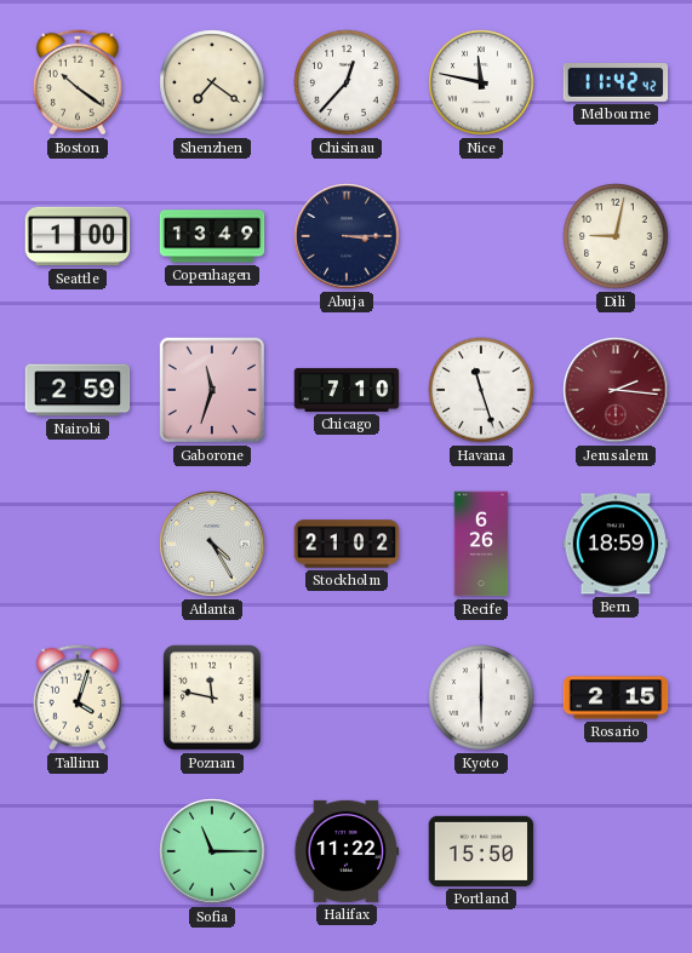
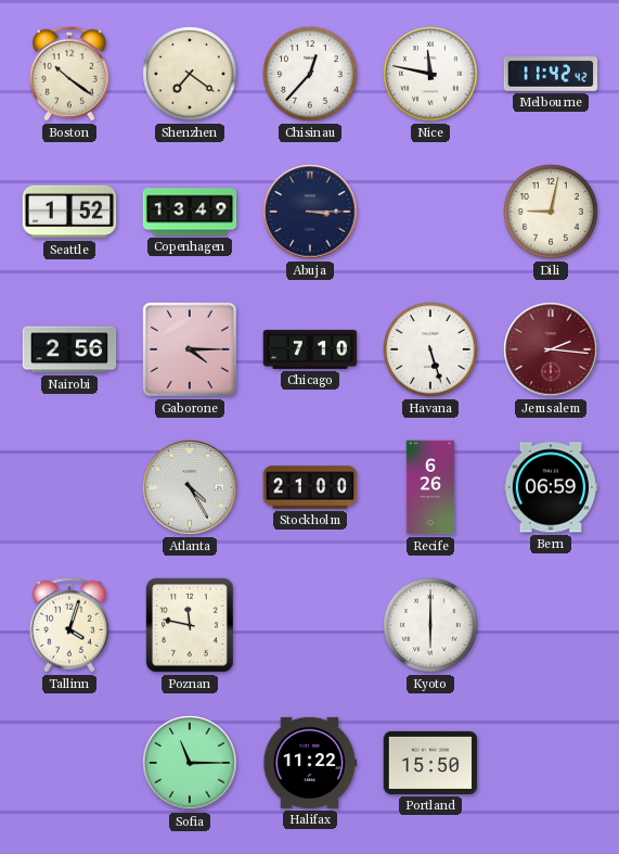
Seattle: 1:00 -> 1:52 (69, 212)
Nairobi: 2:59 -> 2:56 (69, 349)
Gaborone: 11:33 -> 4:15 (190, 349)
Havana: 11:27 -> 5:27 (430, 349)
Stockholm: 21:02 -> 21:00 (310, 487)
Bern: 18:59 -> 06:59 (551, 487)
Rosario: 2:15 -> none (616, 697)
